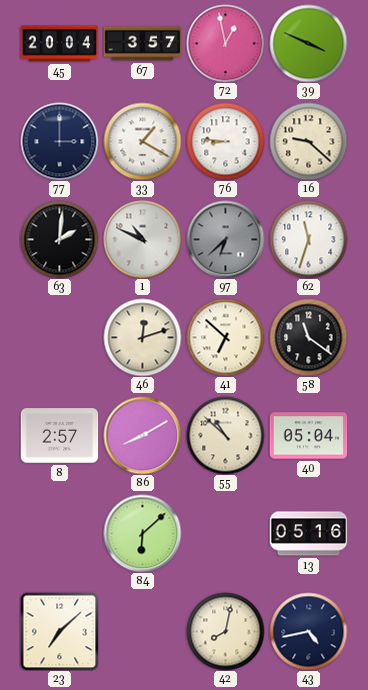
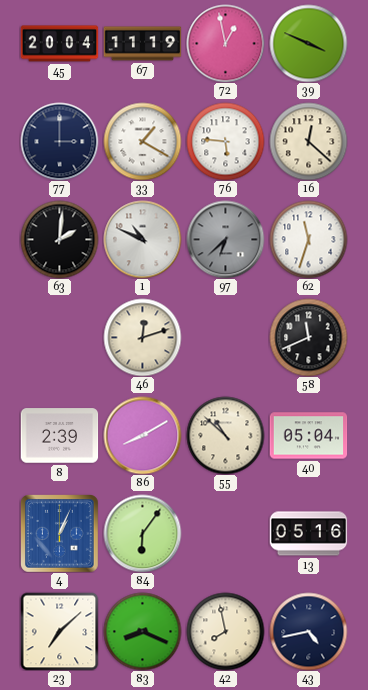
67: 3:57 -> 11:19 (142, 44)
76: 8:46 -> 5:46 (225, 141)
16: 9:22 -> 12:22 (308, 141)
41: 6:52 -> none (225, 337)
58: 11:21 -> 11:41 (308, 337)
8: 2:57 -> 2:39 (59, 436)
4: none -> 1:04 (60, 534)
84: 6:08 -> 6:06 (142, 533)
83: none -> 8:19 (142, 631)
42: 8:02 -> 7:58 (225, 631)
